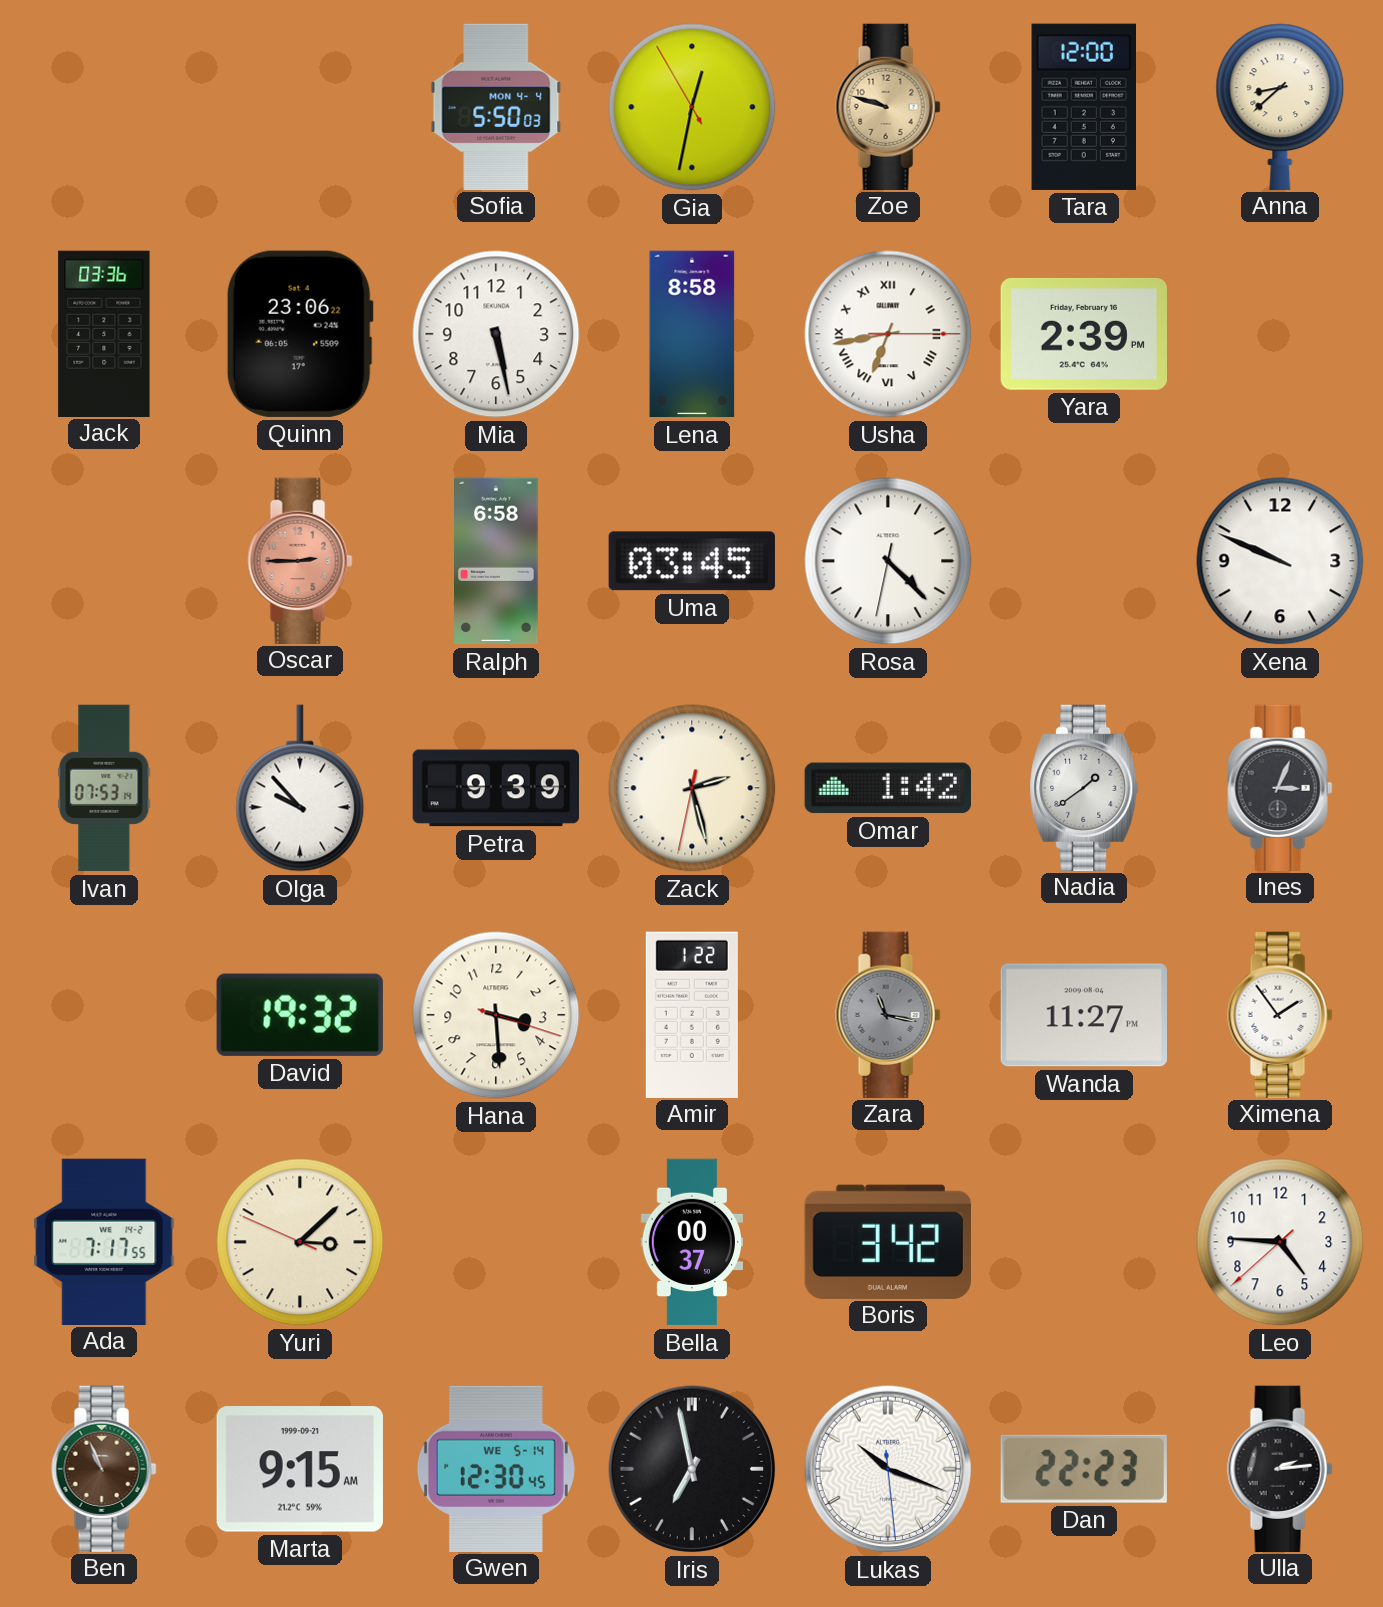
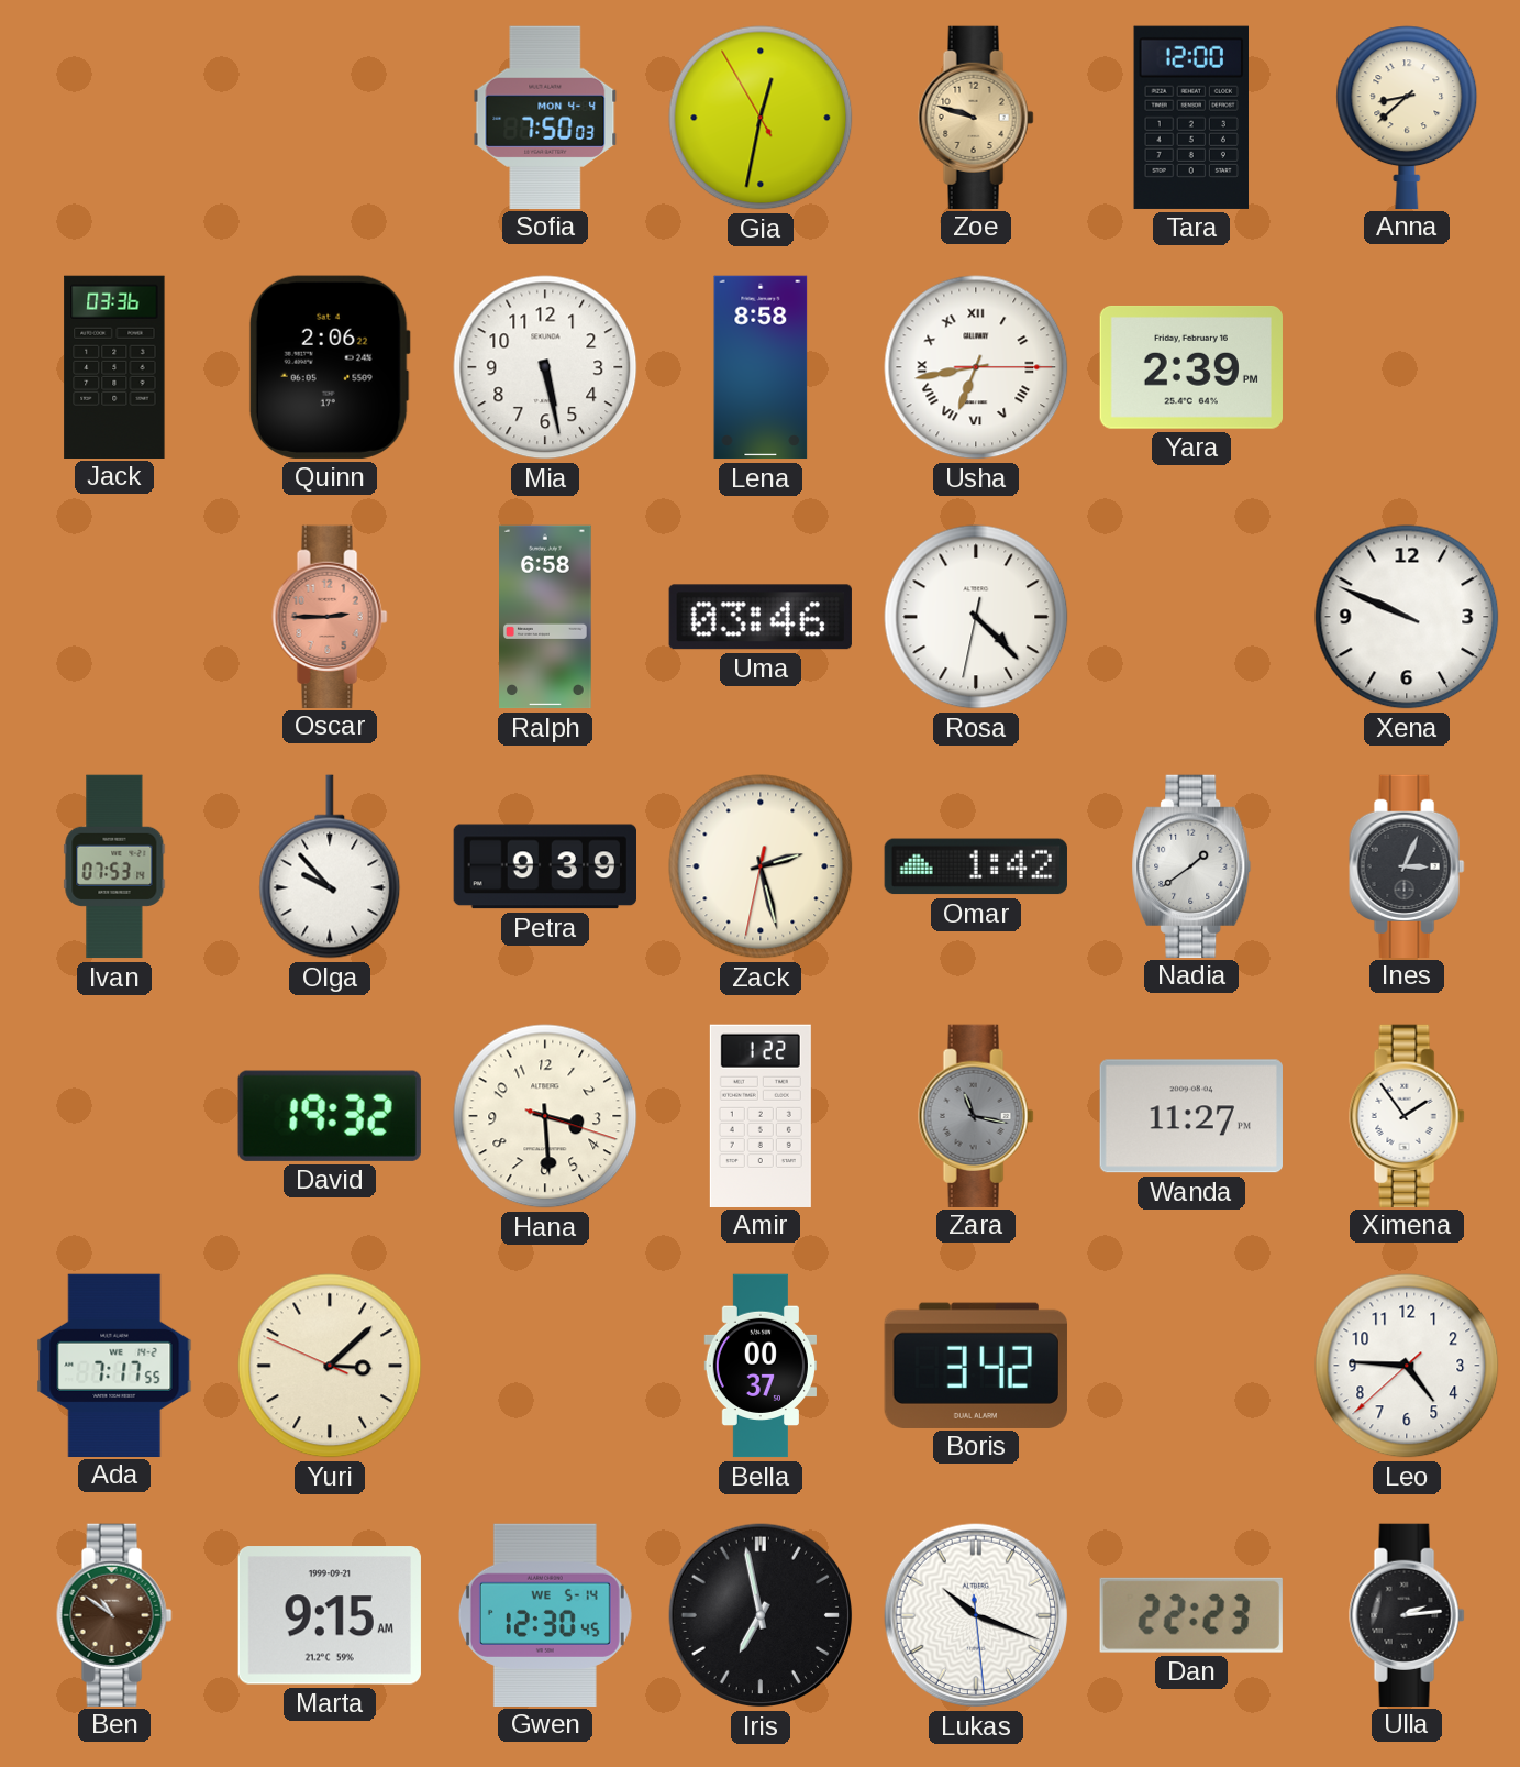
Sofia: 5:50 -> 7:50 (545, 117)
Quinn: 23:06 -> 2:06 (330, 367)
Uma: 03:45 -> 03:46 (761, 617)
Ben: 10:56 -> 10:51 (114, 1614)
